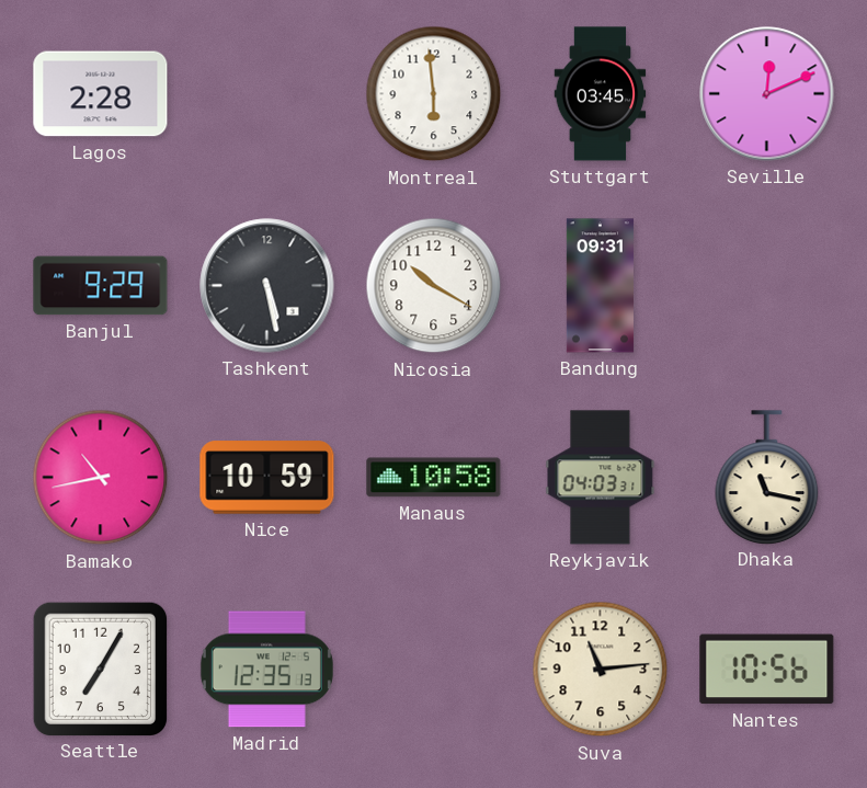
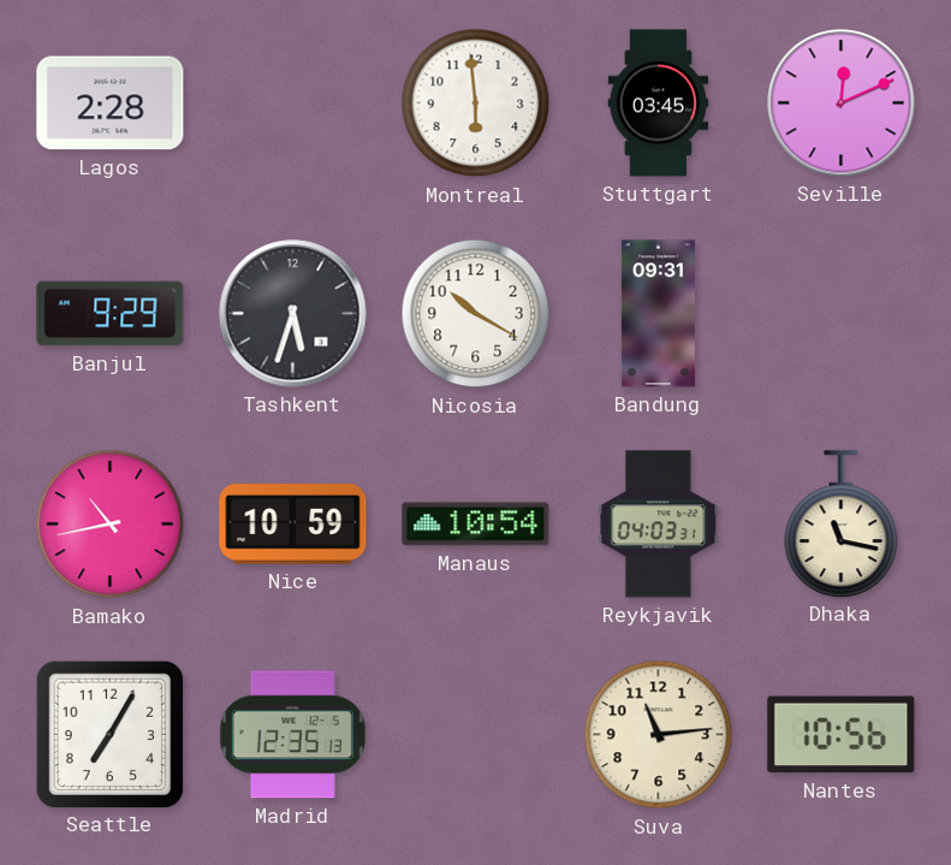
Tashkent: 5:28 -> 5:33 (293, 314)
Manaus: 10:58 -> 10:54 (476, 525)
